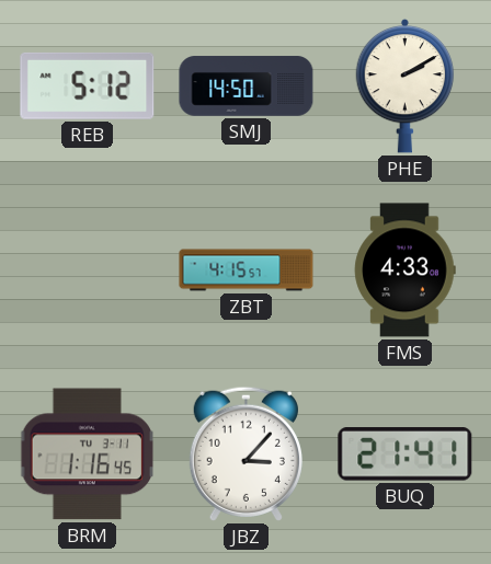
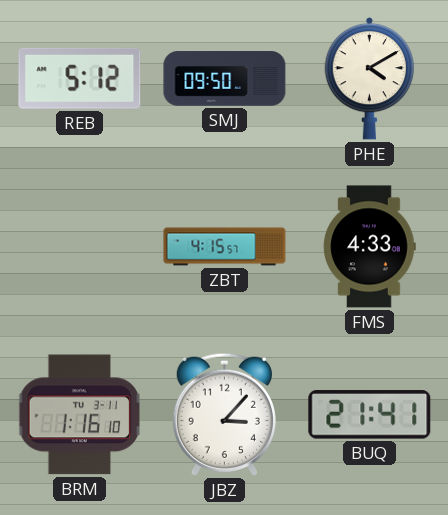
SMJ: 14:50 -> 09:50 (225, 79)
PHE: 2:10 -> 4:10 (370, 78)
BRM: 1:16:45 -> 1:16:10 (79, 415)
